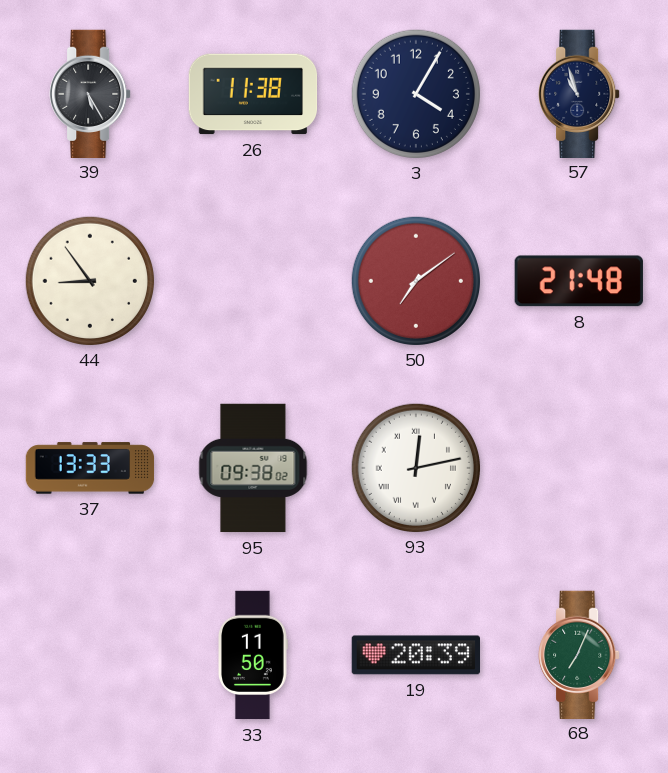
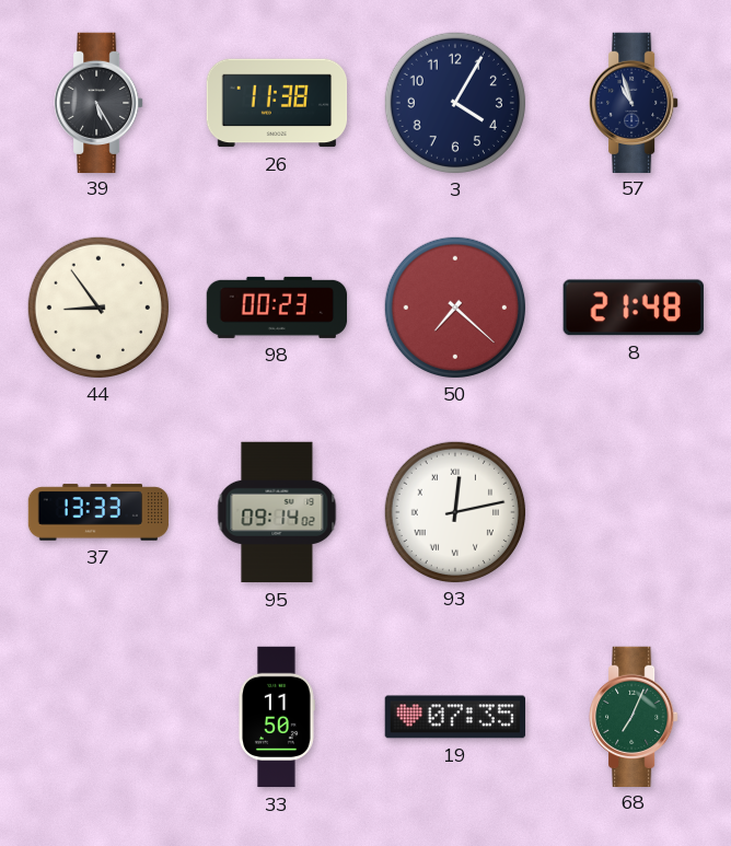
98: none -> 00:23 (277, 308)
50: 7:09 -> 7:22 (454, 306)
95: 09:38 -> 09:14 (277, 512)
19: 20:39 -> 07:35 (454, 717)
